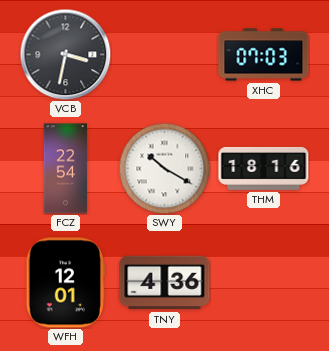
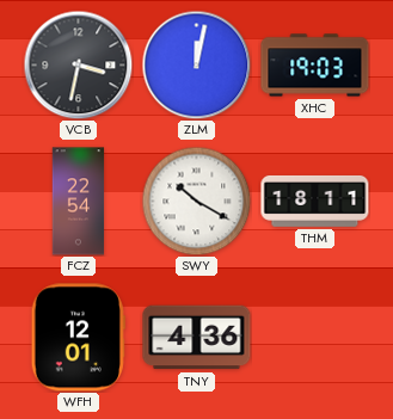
ZLM: none -> 12:02 (196, 64)
XHC: 07:03 -> 19:03 (315, 66)
THM: 18:16 -> 18:11 (315, 201)
